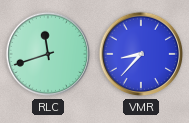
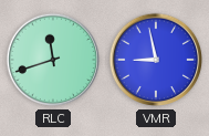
VMR: 8:37 -> 8:58 (156, 60)
